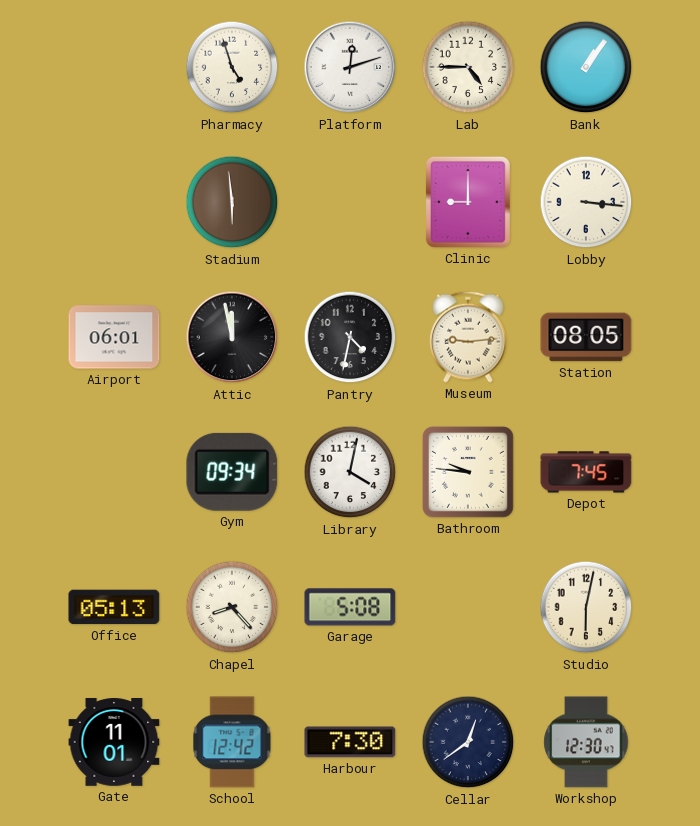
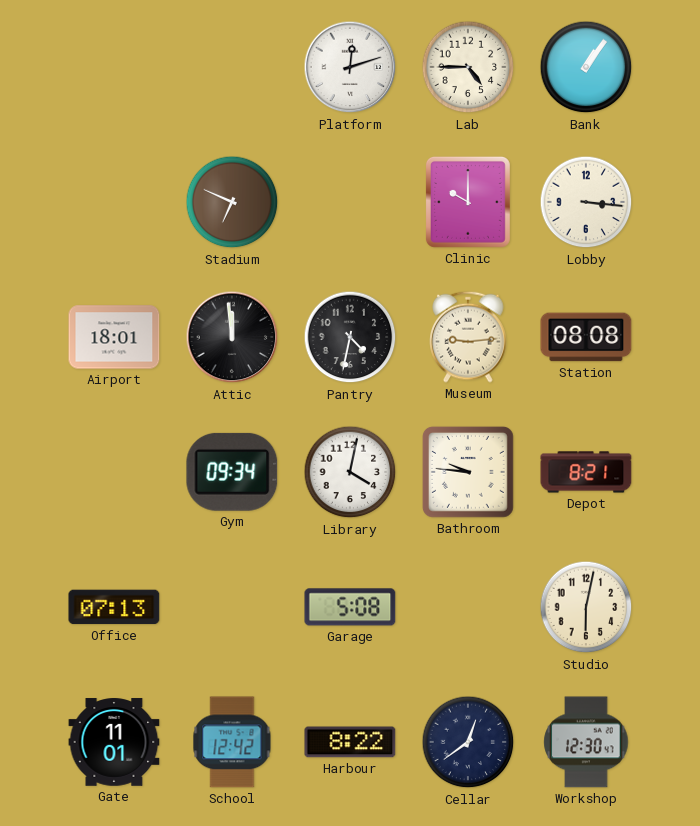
Pharmacy: 4:57 -> none (232, 67)
Stadium: 5:59 -> 6:49 (232, 202)
Clinic: 9:00 -> 10:00 (468, 202)
Airport: 06:01 -> 18:01 (114, 337)
Attic: 11:58 -> 11:59 (232, 337)
Station: 08:05 -> 08:08 (586, 337)
Depot: 7:45 -> 8:21 (586, 472)
Office: 05:13 -> 07:13 (114, 607)
Chapel: 8:23 -> none (232, 607)
Harbour: 7:30 -> 8:22 (350, 742)
